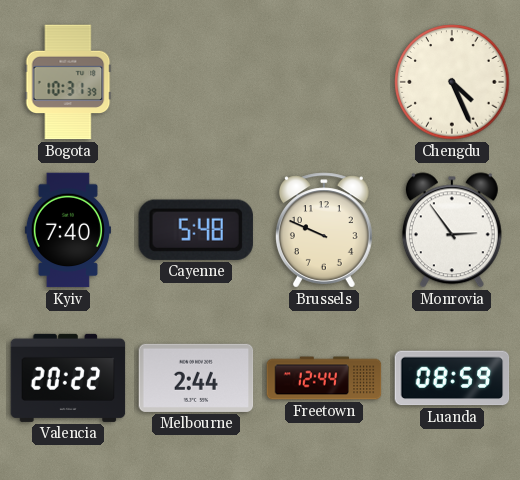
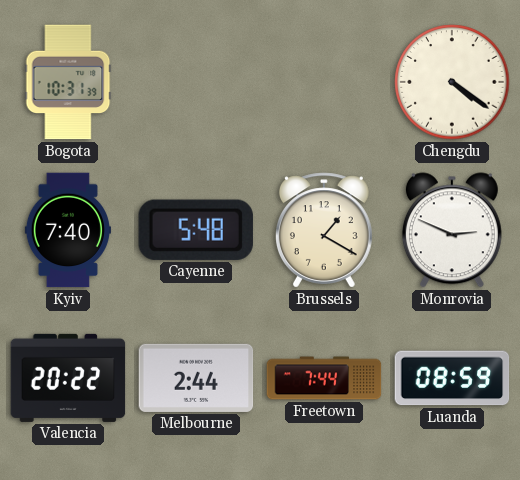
Chengdu: 4:26 -> 4:21 (452, 82)
Brussels: 9:49 -> 1:20 (324, 230)
Monrovia: 2:54 -> 2:49 (452, 230)
Freetown: 12:44 -> 7:44 (324, 378)
